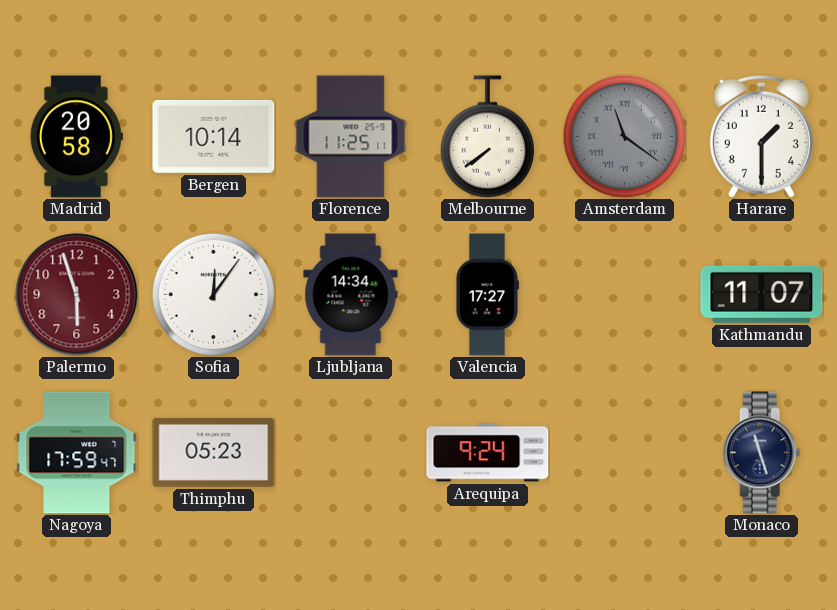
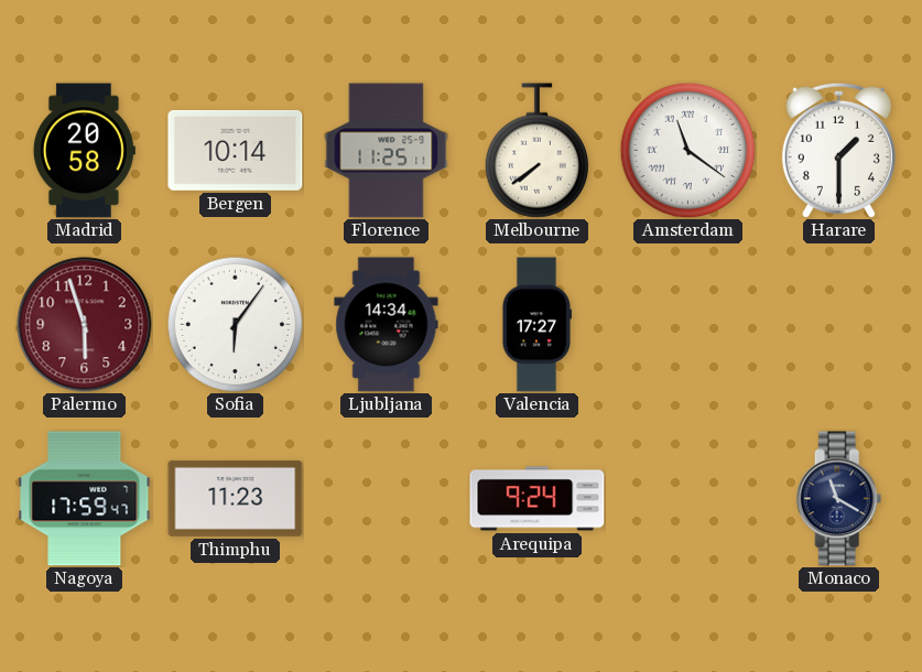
Amsterdam dial: grey -> white (687, 150)
Sofia: 12:06 -> 6:06 (235, 324)
Kathmandu: 11:07 -> none (762, 294)
Thimphu: 05:23 -> 11:23 (236, 498)
Monaco: 11:27 -> 11:20 (839, 499)
